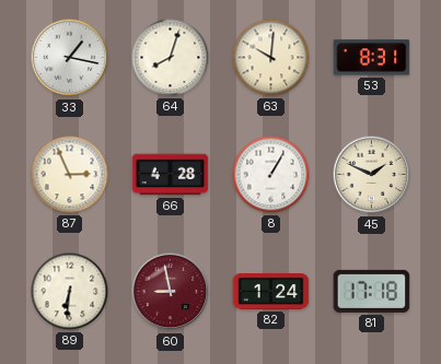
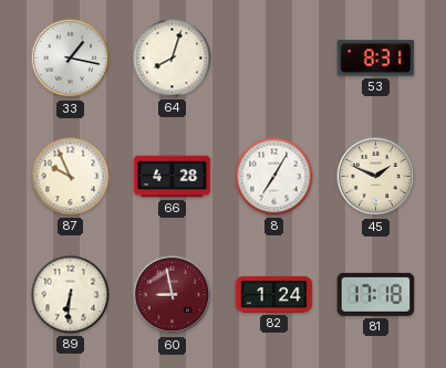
63: 10:01 -> none (271, 58)
87: 2:56 -> 9:56 (71, 177)
8: 1:05 -> 7:05 (274, 177)
